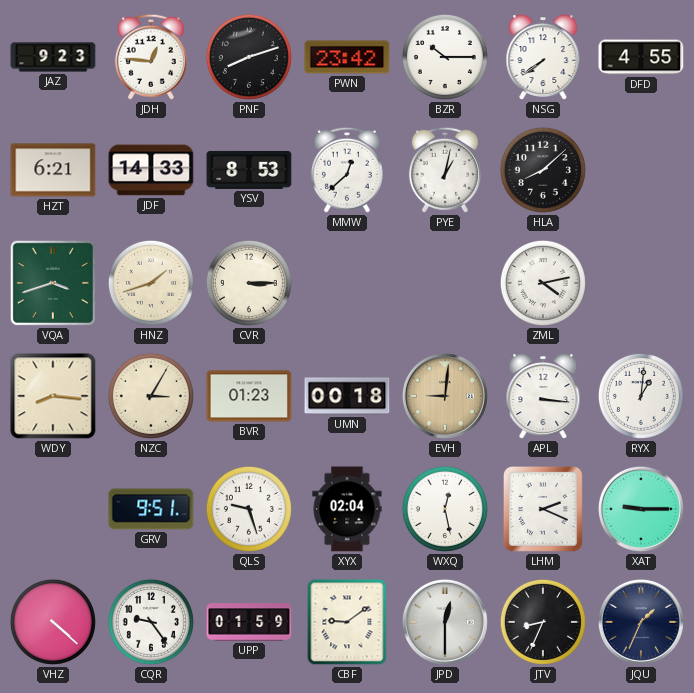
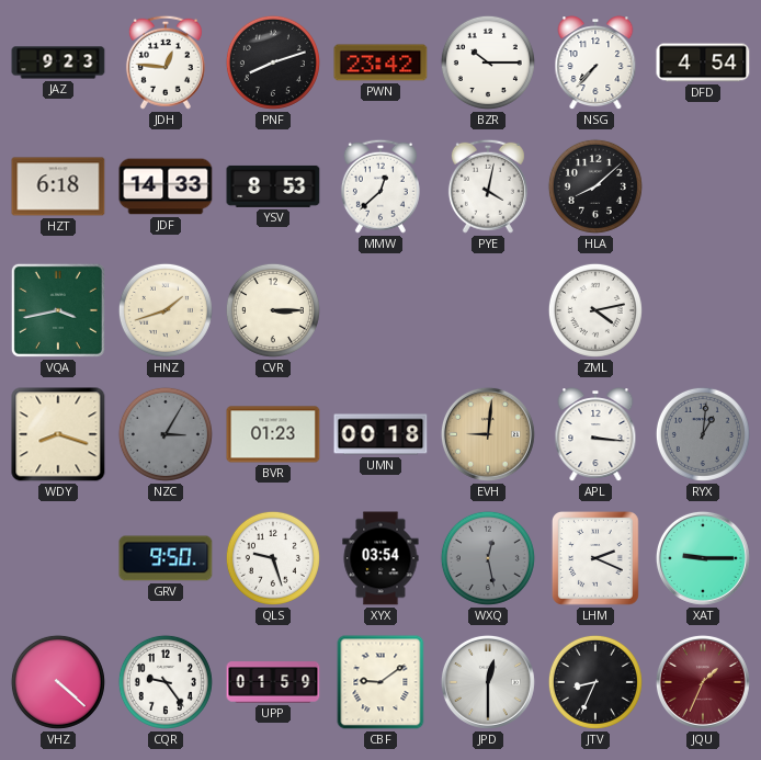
NSG: 7:39 -> 7:37 (595, 64)
DFD: 4:55 -> 4:54 (703, 63)
HZT: 6:21 -> 6:18 (58, 186)
PYE: 1:02 -> 4:02 (488, 186)
VQA: 3:42 -> 3:43 (58, 310)
WDY: 8:16 -> 8:18 (58, 434)
NZC dial: cream -> grey (166, 434)
RYX dial: white -> grey (703, 434)
GRV: 9:51 -> 9:50 (166, 558)
XYX: 02:04 -> 03:54 (380, 558)
WXQ dial: white -> grey (488, 558)
JQU dial: navy -> burgundy (703, 682)
